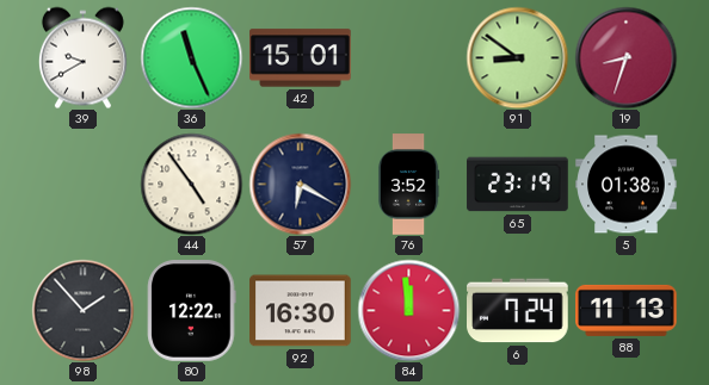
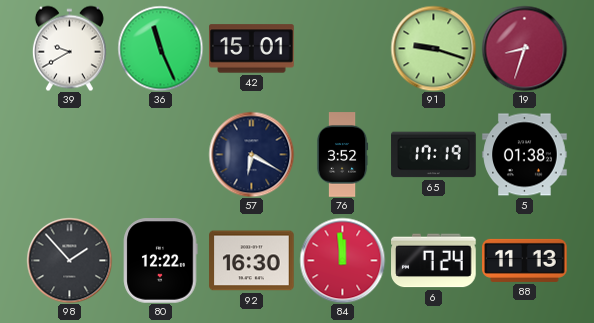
91: 8:51 -> 9:18 (433, 48)
44: 4:54 -> none (191, 184)
65: 23:19 -> 17:19 (434, 155)
